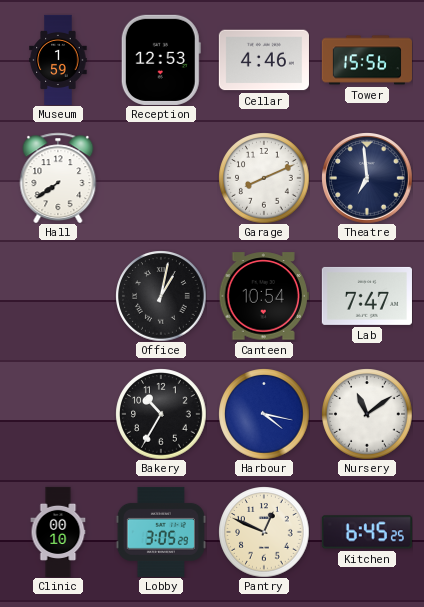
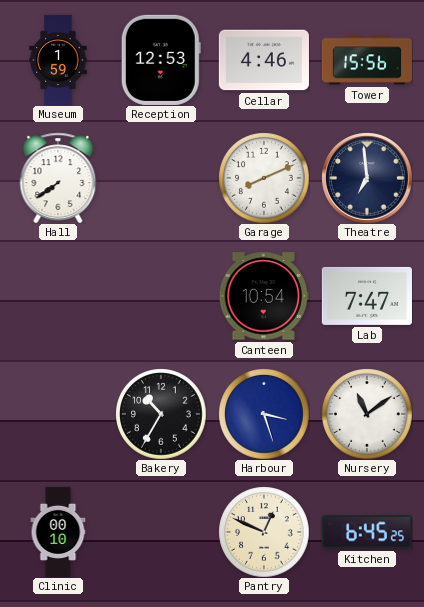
Office: 1:02 -> none (161, 296)
Harbour: 4:17 -> 3:27 (264, 414)
Lobby: 3:05 -> none (161, 532)
